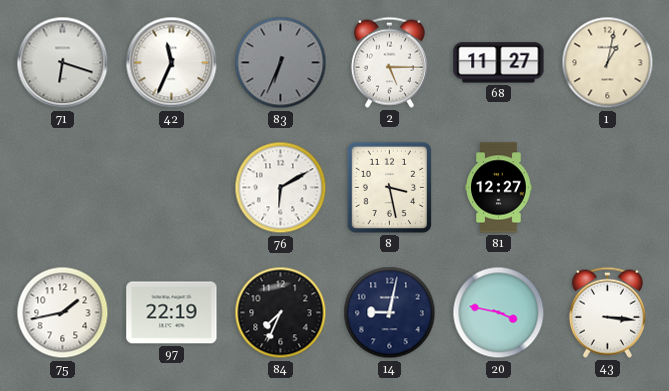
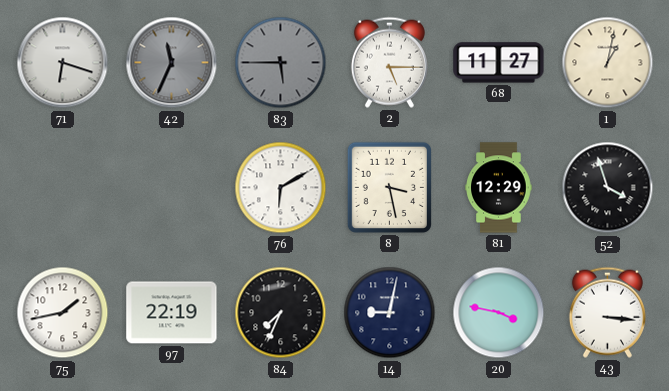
42 dial: white -> grey (172, 63)
83: 6:34 -> 5:45 (281, 63)
81: 12:27 -> 12:29 (499, 188)
52: none -> 3:57 (608, 188)
